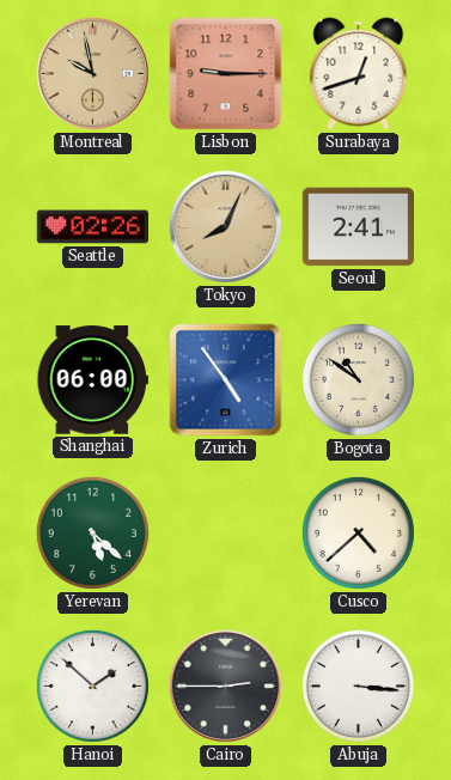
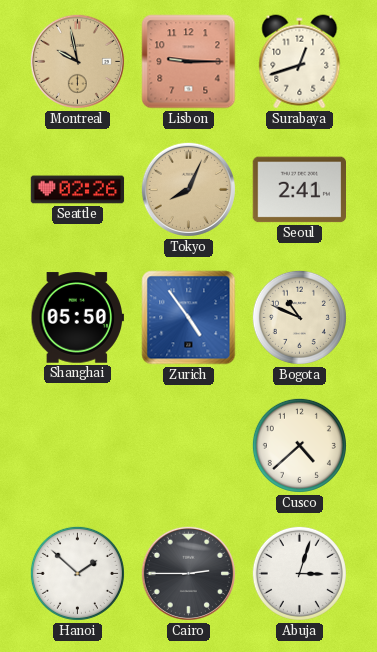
Shanghai: 06:00 -> 05:50 (77, 318)
Bogota: 10:51 -> 10:49 (299, 317)
Yerevan: 5:22 -> none (92, 532)
Abuja: 3:16 -> 3:03 (299, 573)
